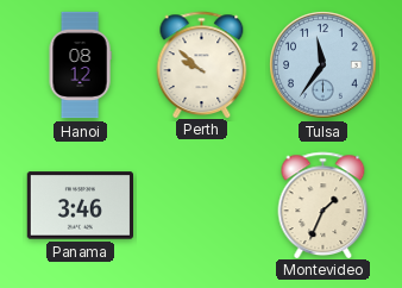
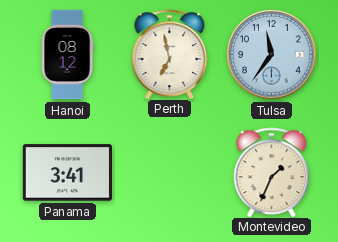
Perth: 9:52 -> 6:58 (170, 54)
Panama: 3:46 -> 3:41 (67, 173)
